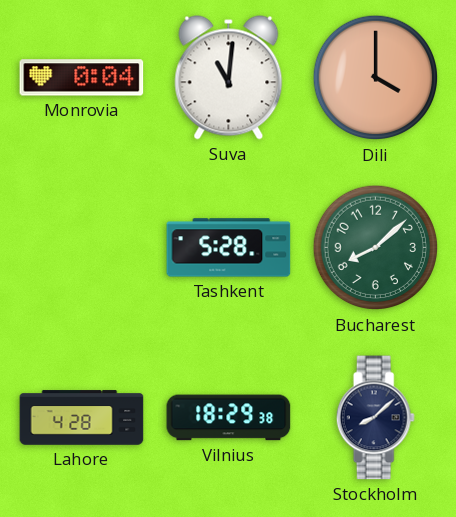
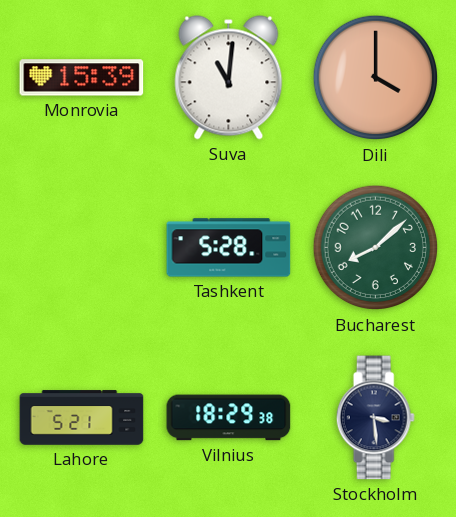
Monrovia: 0:04 -> 15:39 (82, 78)
Lahore: 4:28 -> 5:21 (82, 418)
Stockholm: 8:08 -> 3:29 (375, 418)
